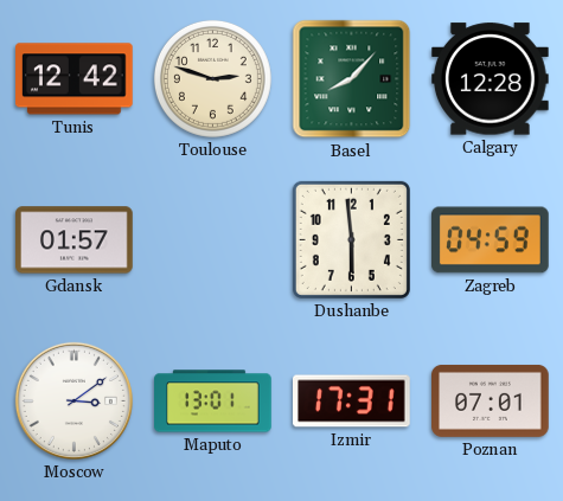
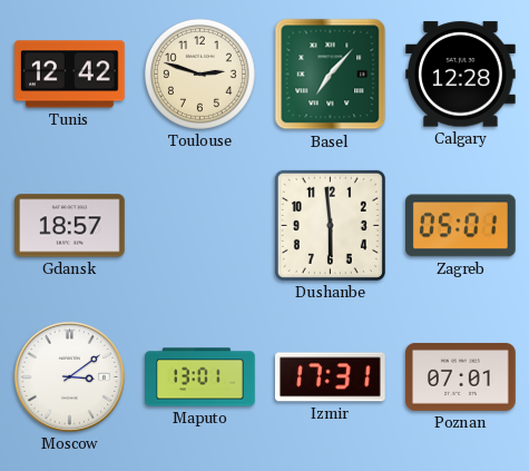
Basel: 8:07 -> 7:07 (331, 75)
Gdansk: 01:57 -> 18:57 (70, 226)
Zagreb: 04:59 -> 05:01 (461, 226)
